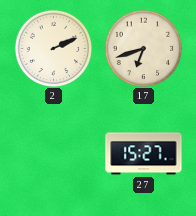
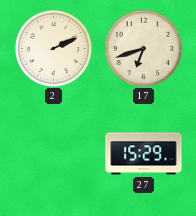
27: 15:27 -> 15:29 (144, 154)
